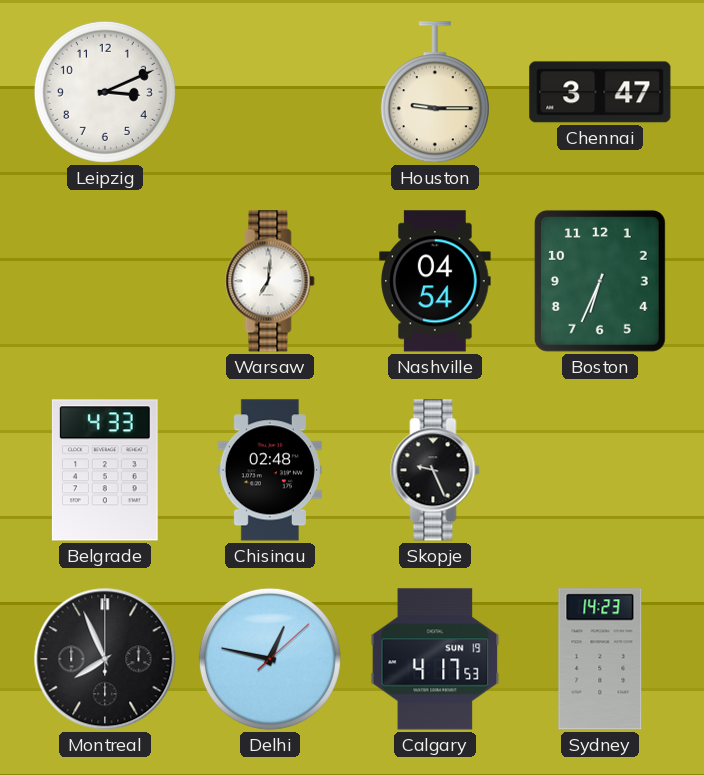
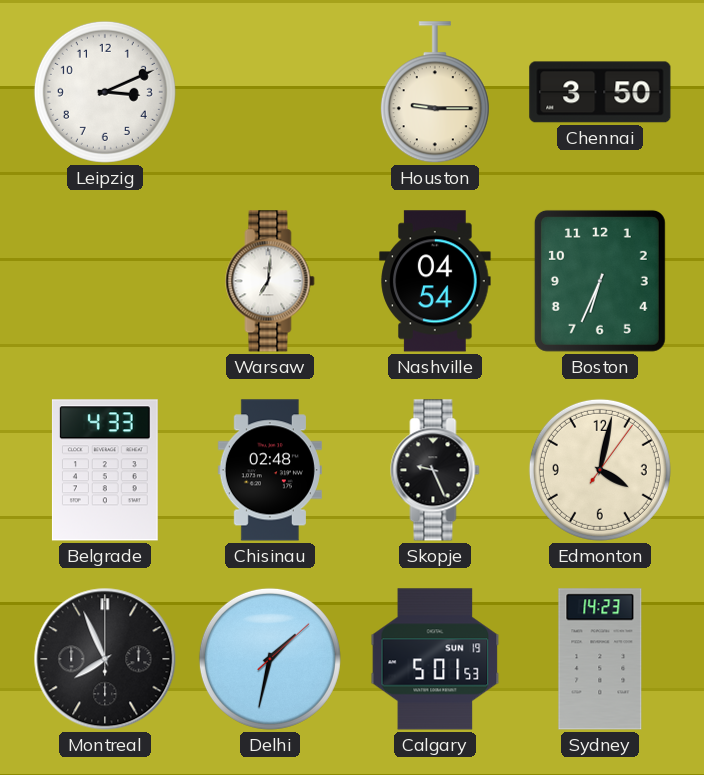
Chennai: 3:47 -> 3:50 (600, 92)
Edmonton: none -> 4:02 (600, 470)
Delhi: 12:47 -> 1:32 (270, 659)
Calgary: 4:17 -> 5:01 (435, 659)
